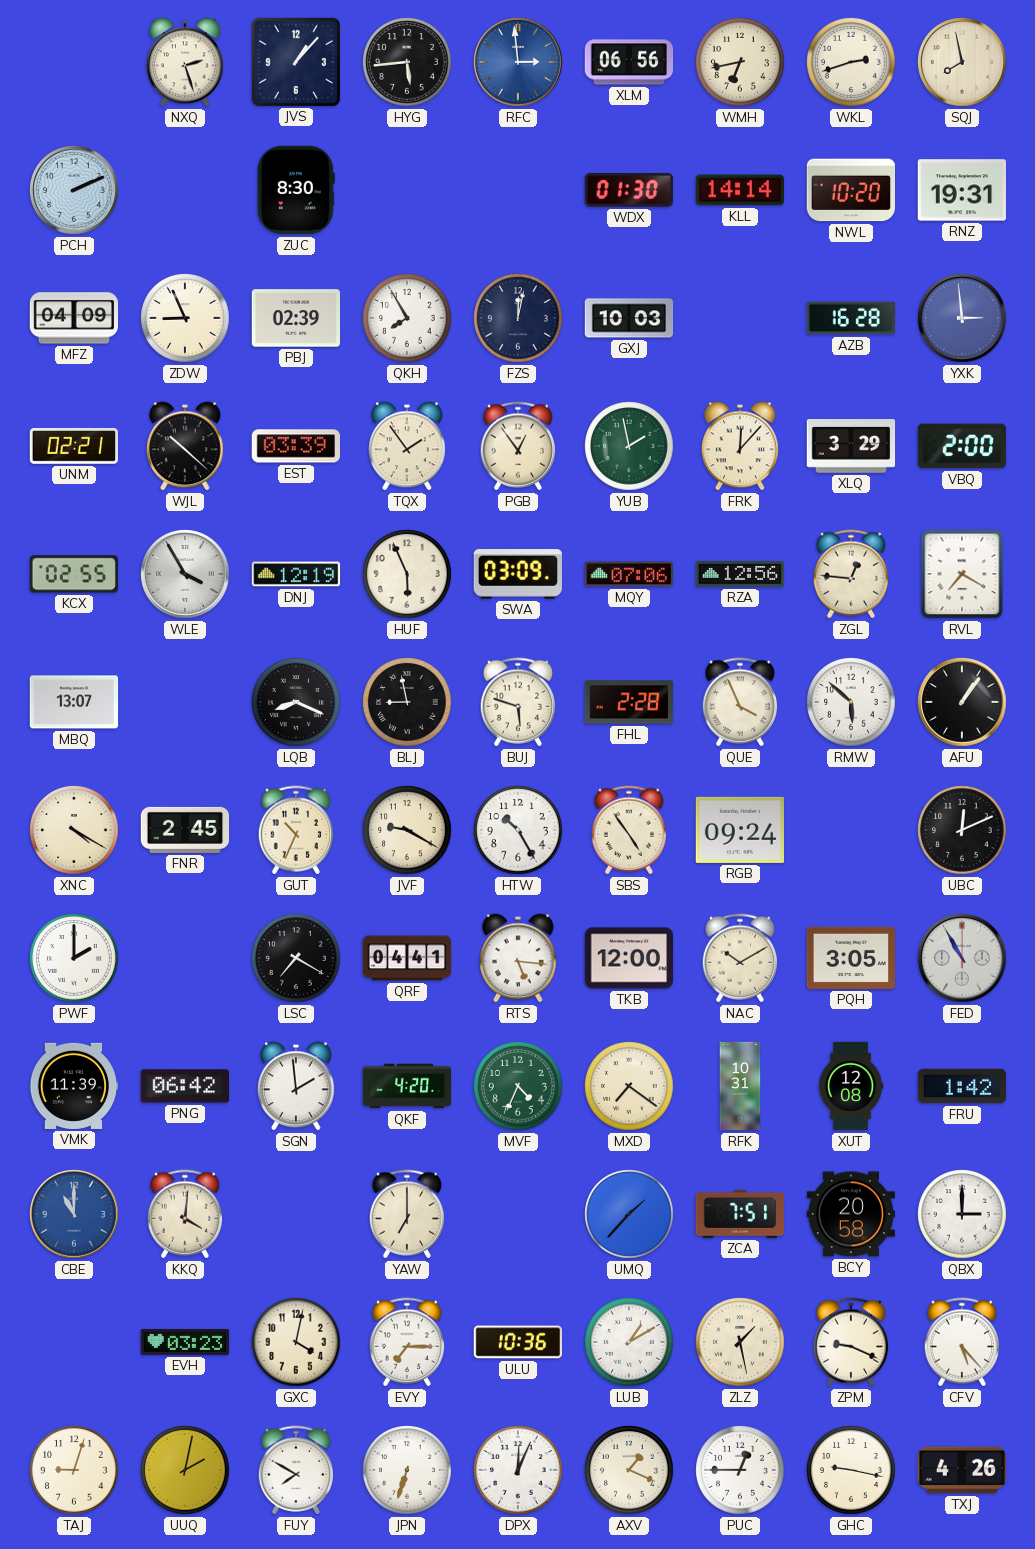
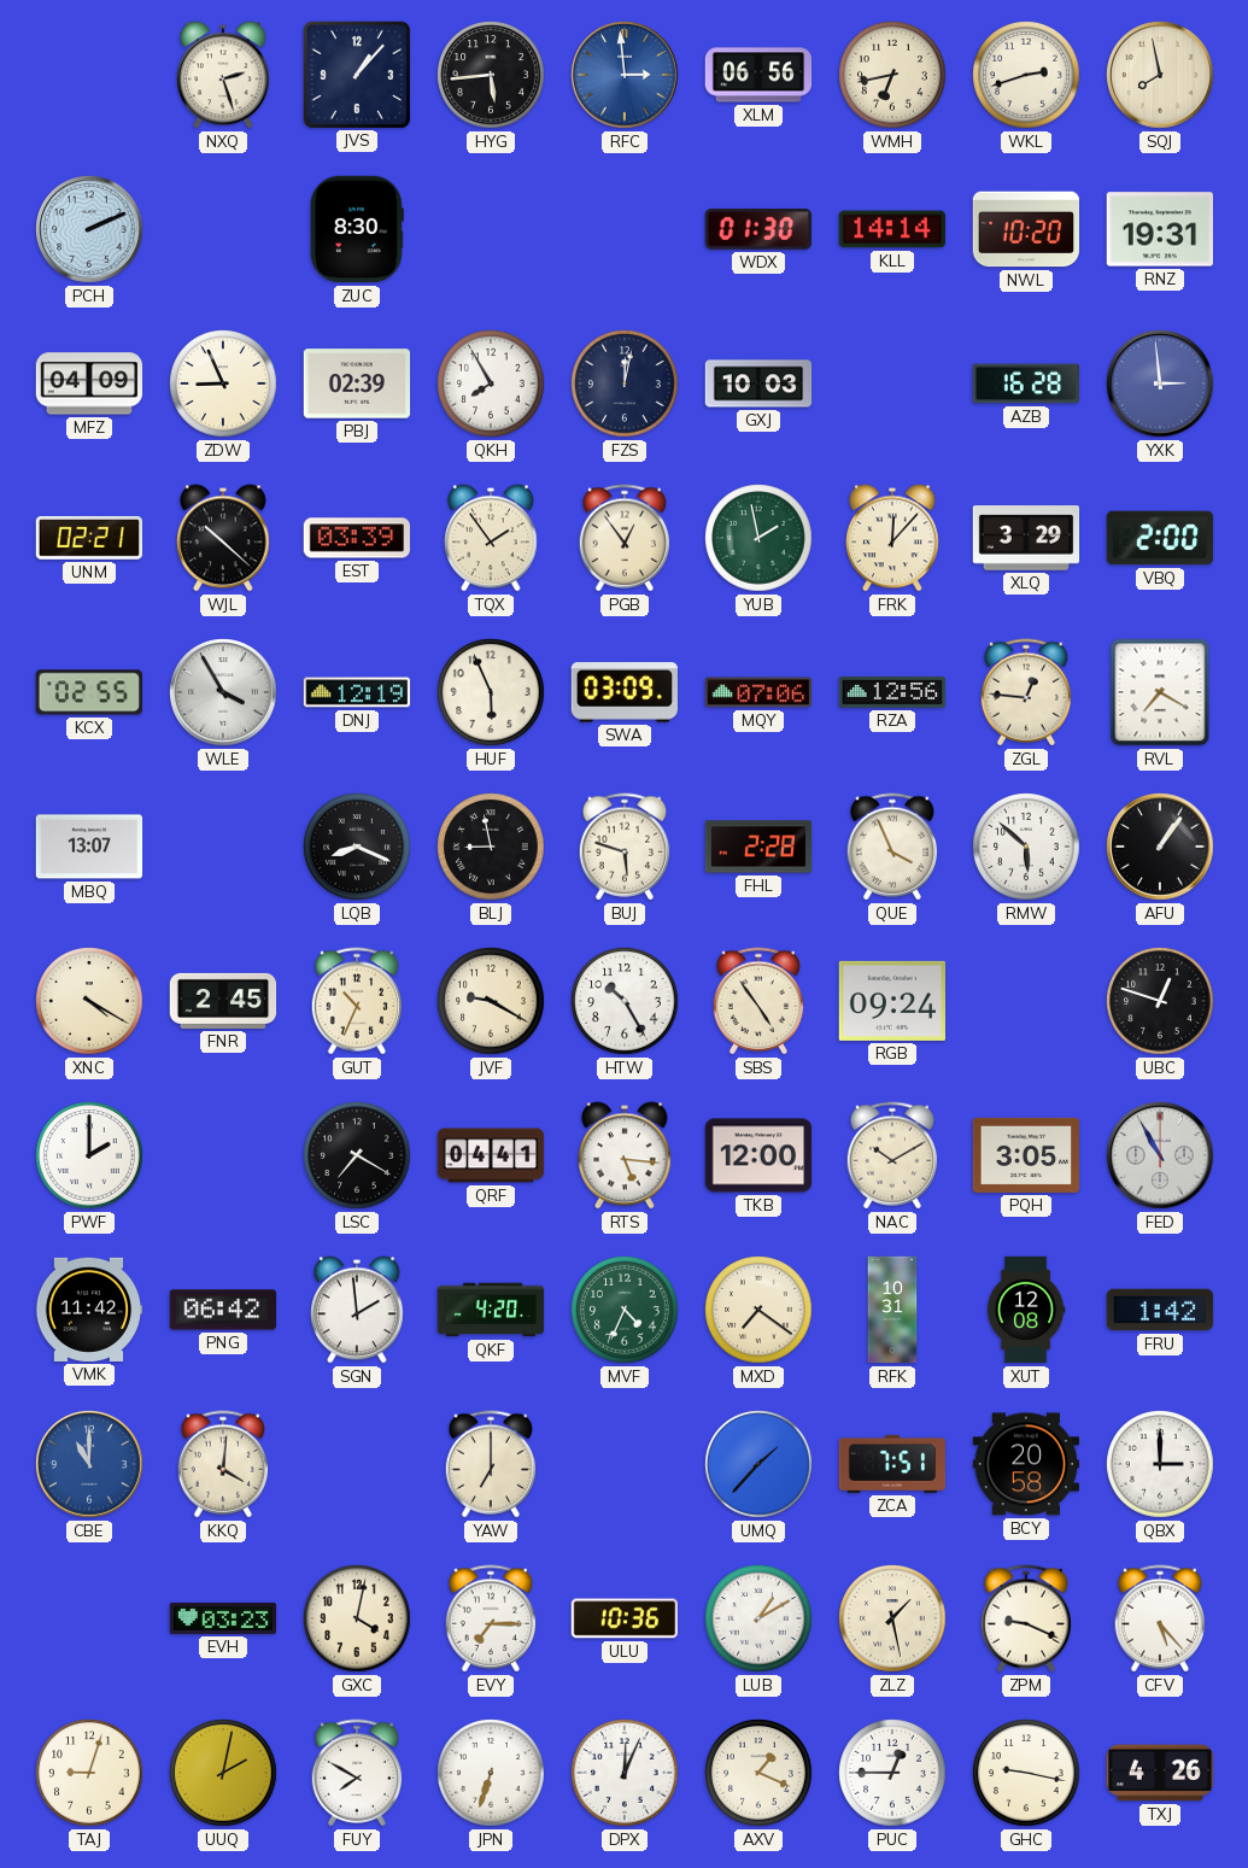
UBC: 12:11 -> 12:48 (1160, 1001)
VMK: 11:39 -> 11:42 (89, 1310)
